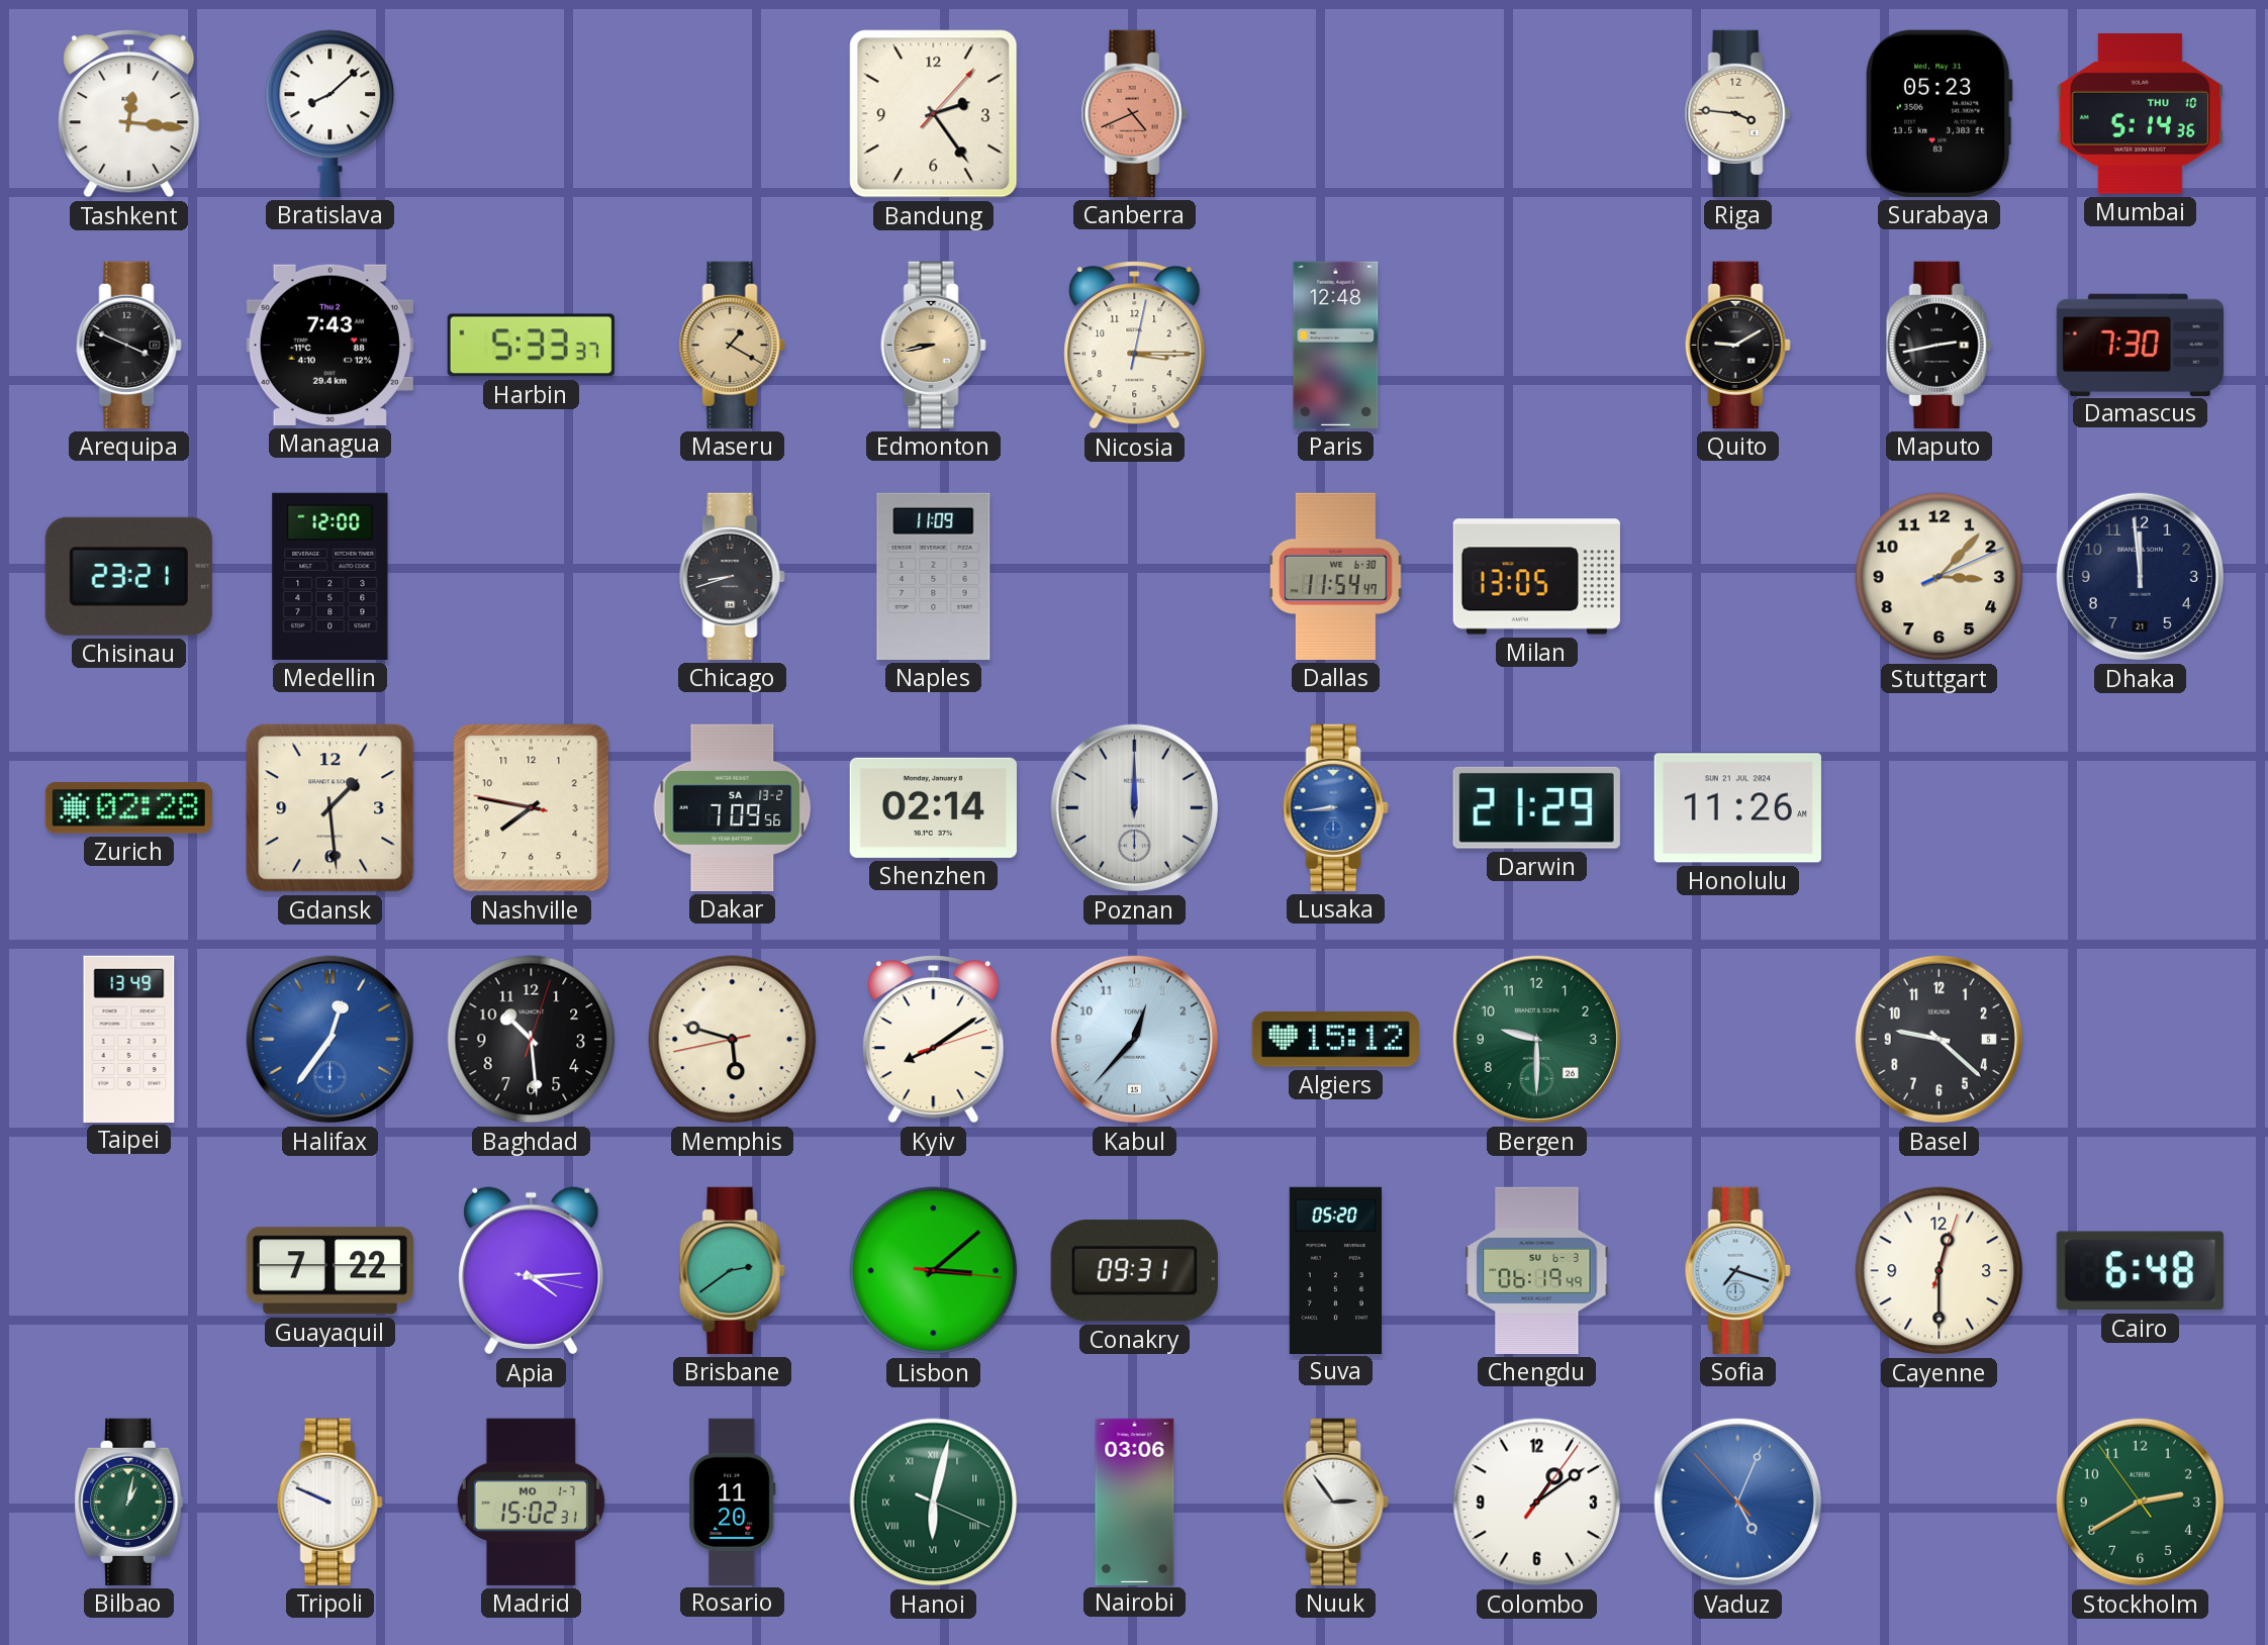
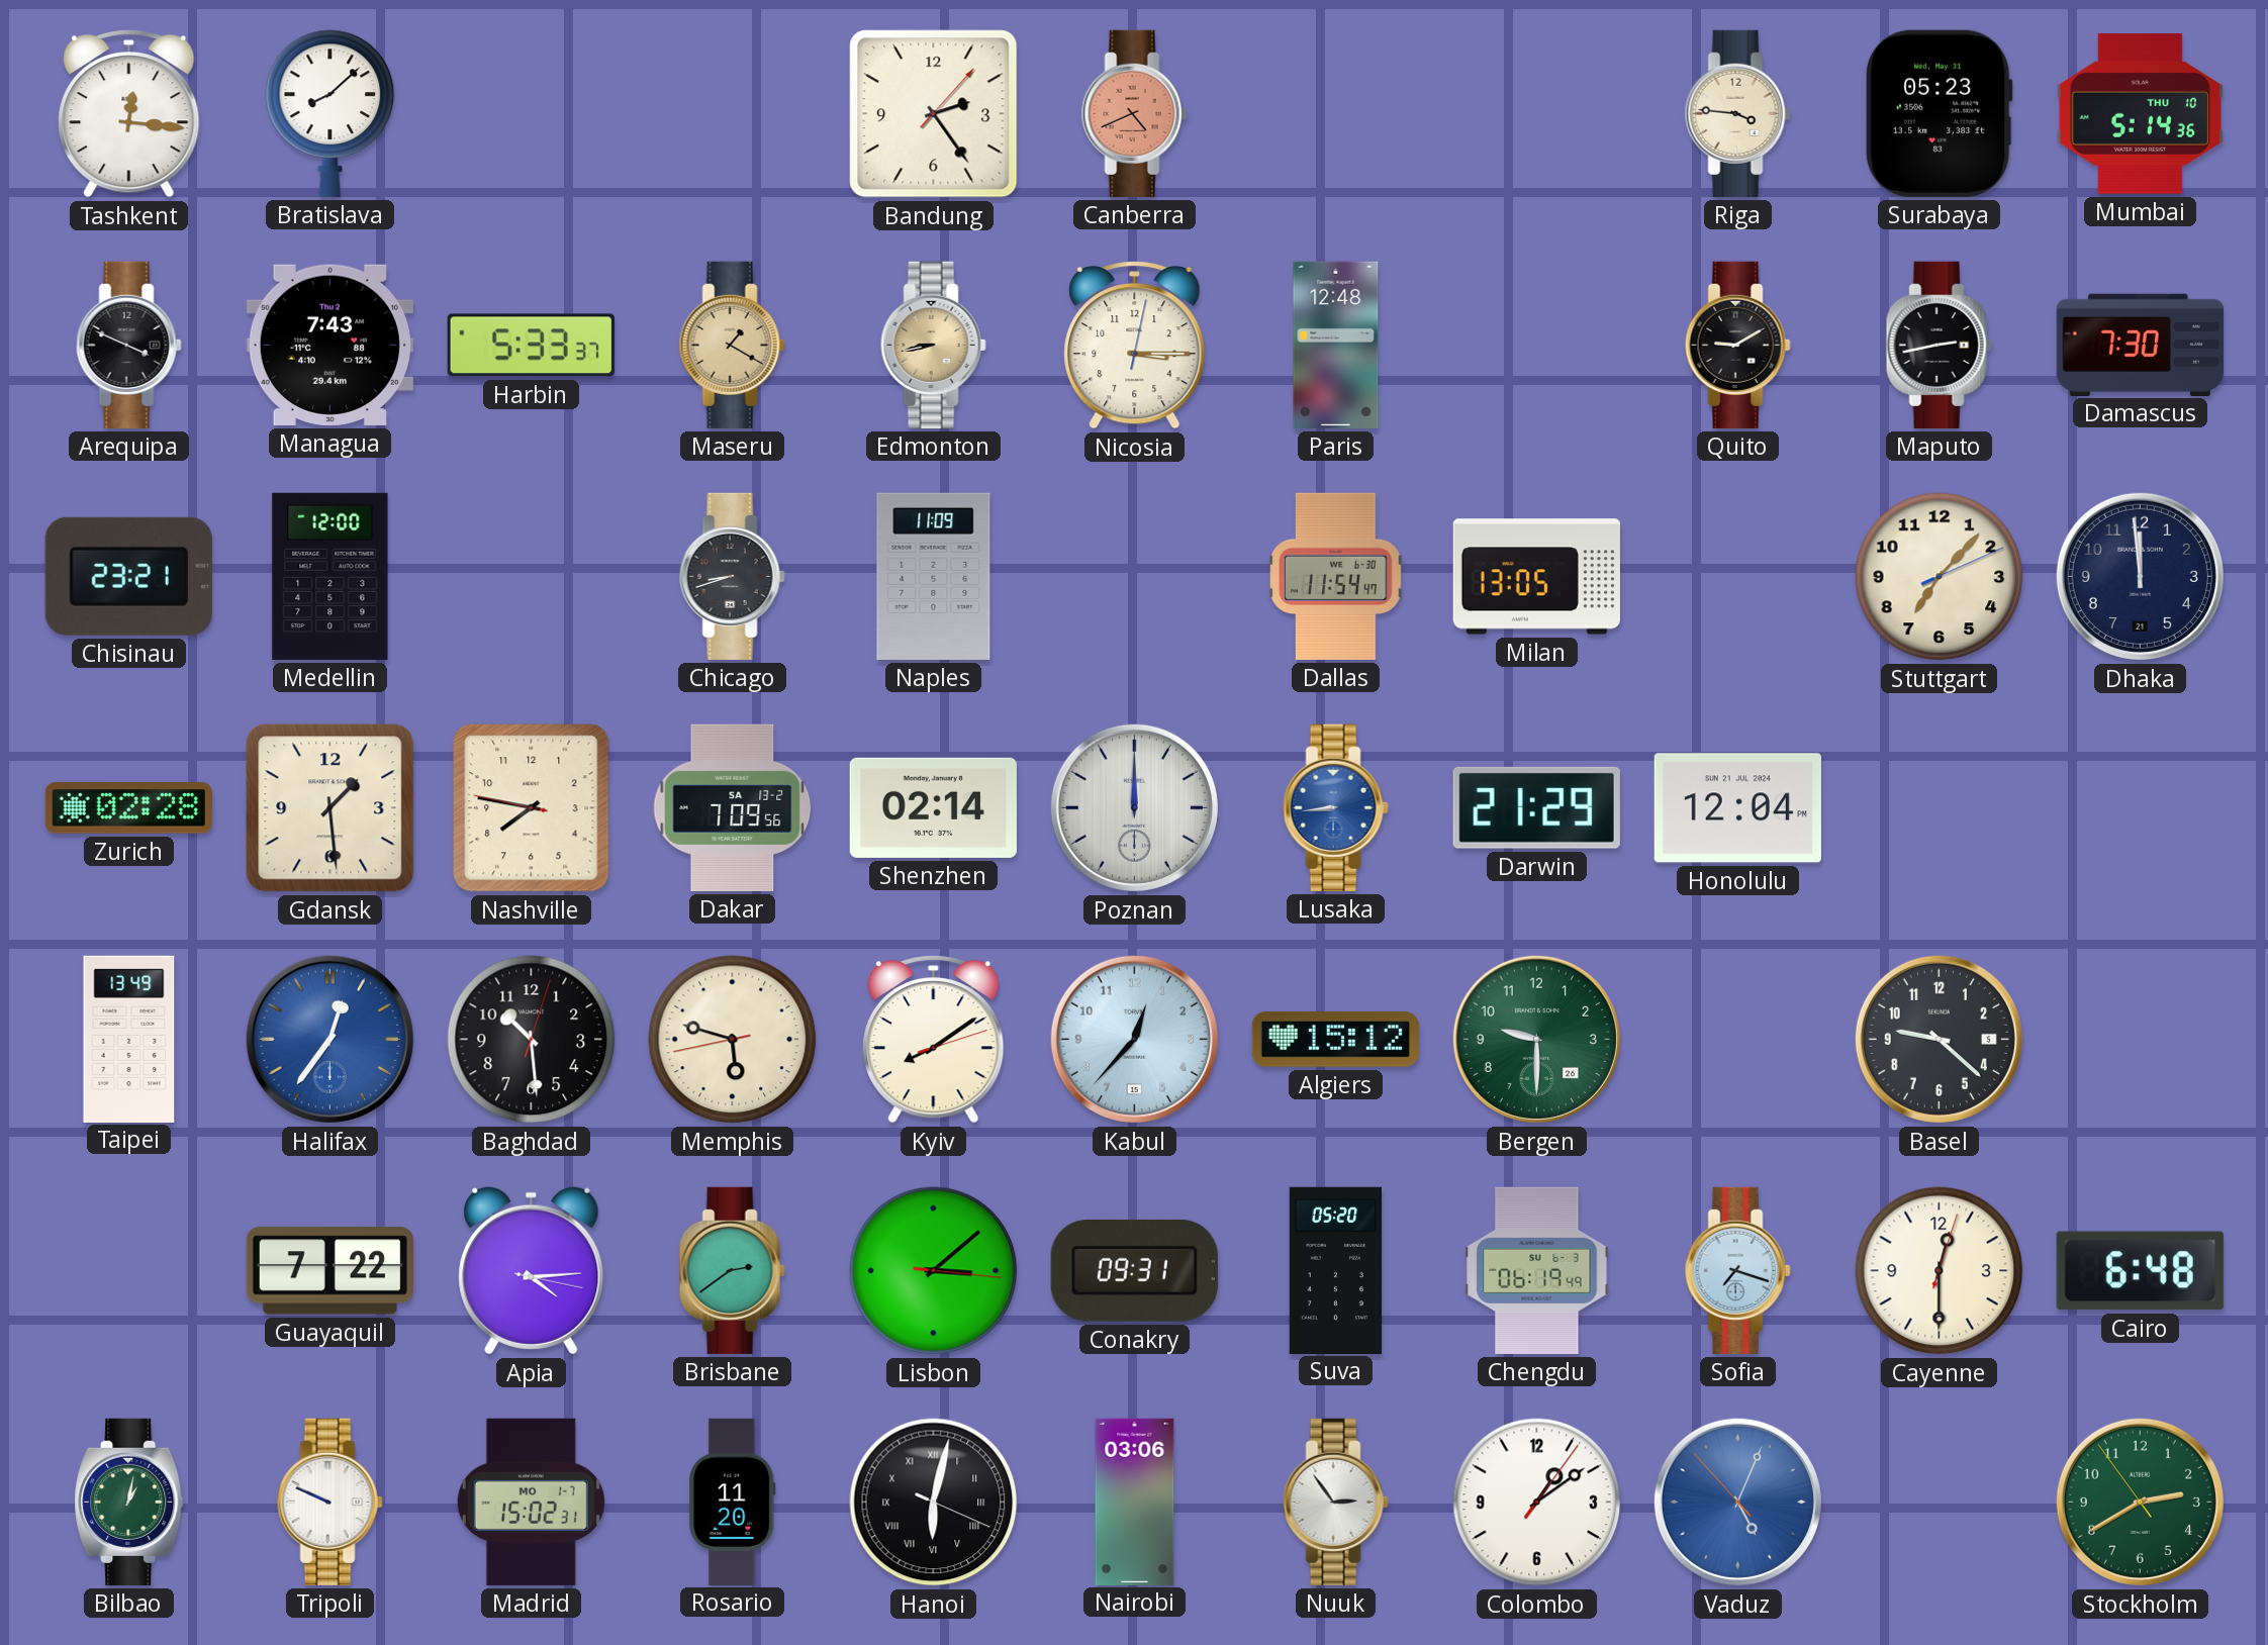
Stuttgart: 3:07 -> 7:07 (1940, 577)
Honolulu: 11:26 -> 12:04 (1737, 808)
Hanoi dial: green -> black (934, 1503)
